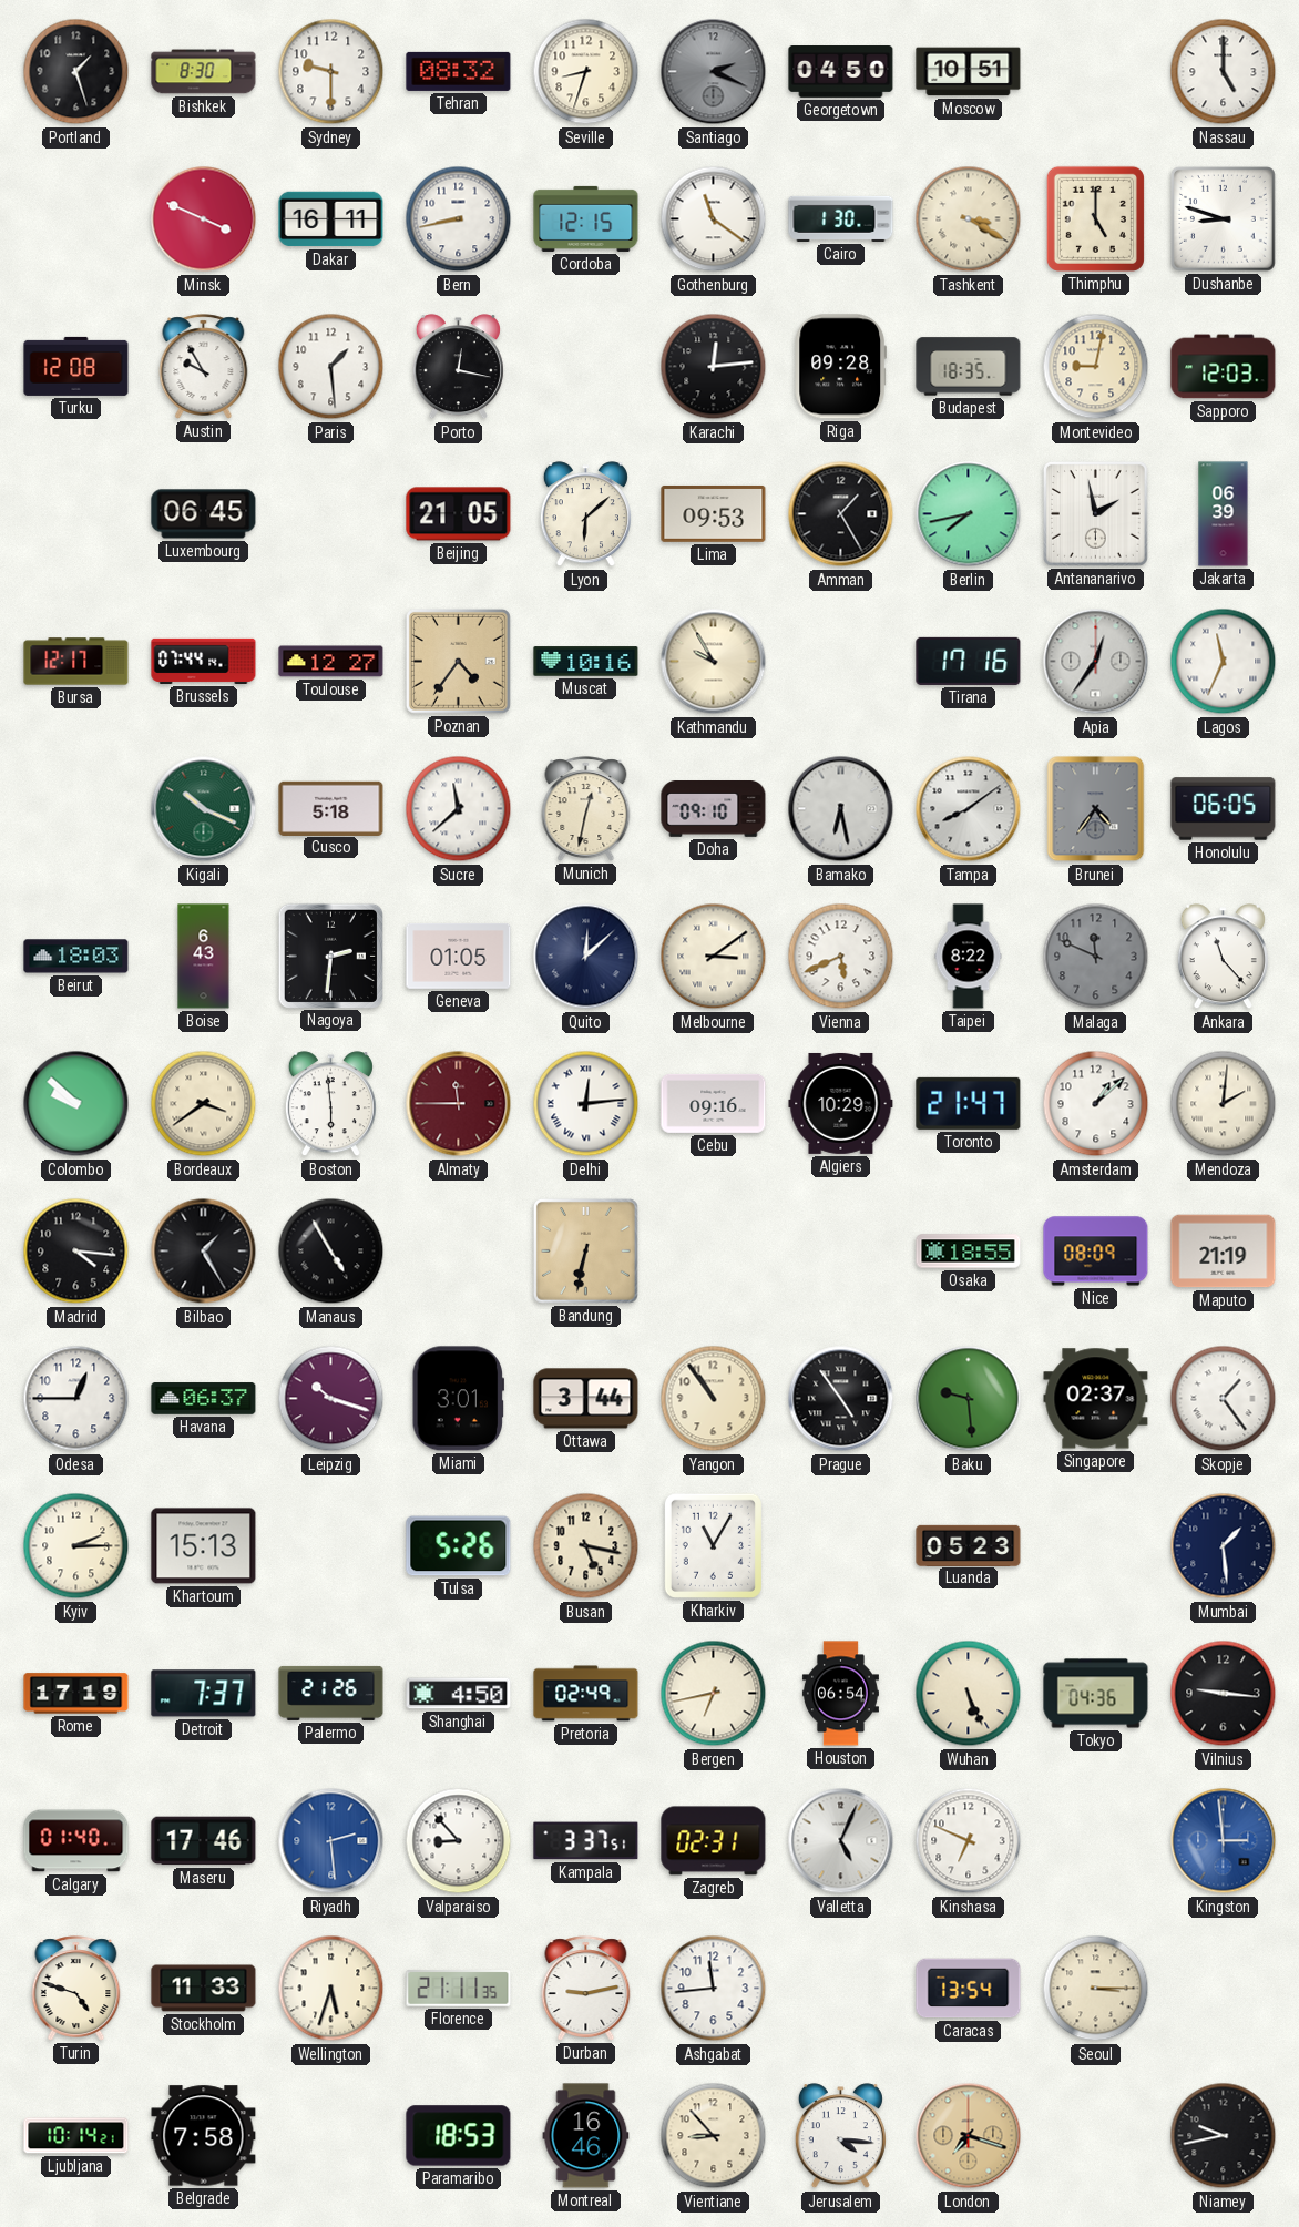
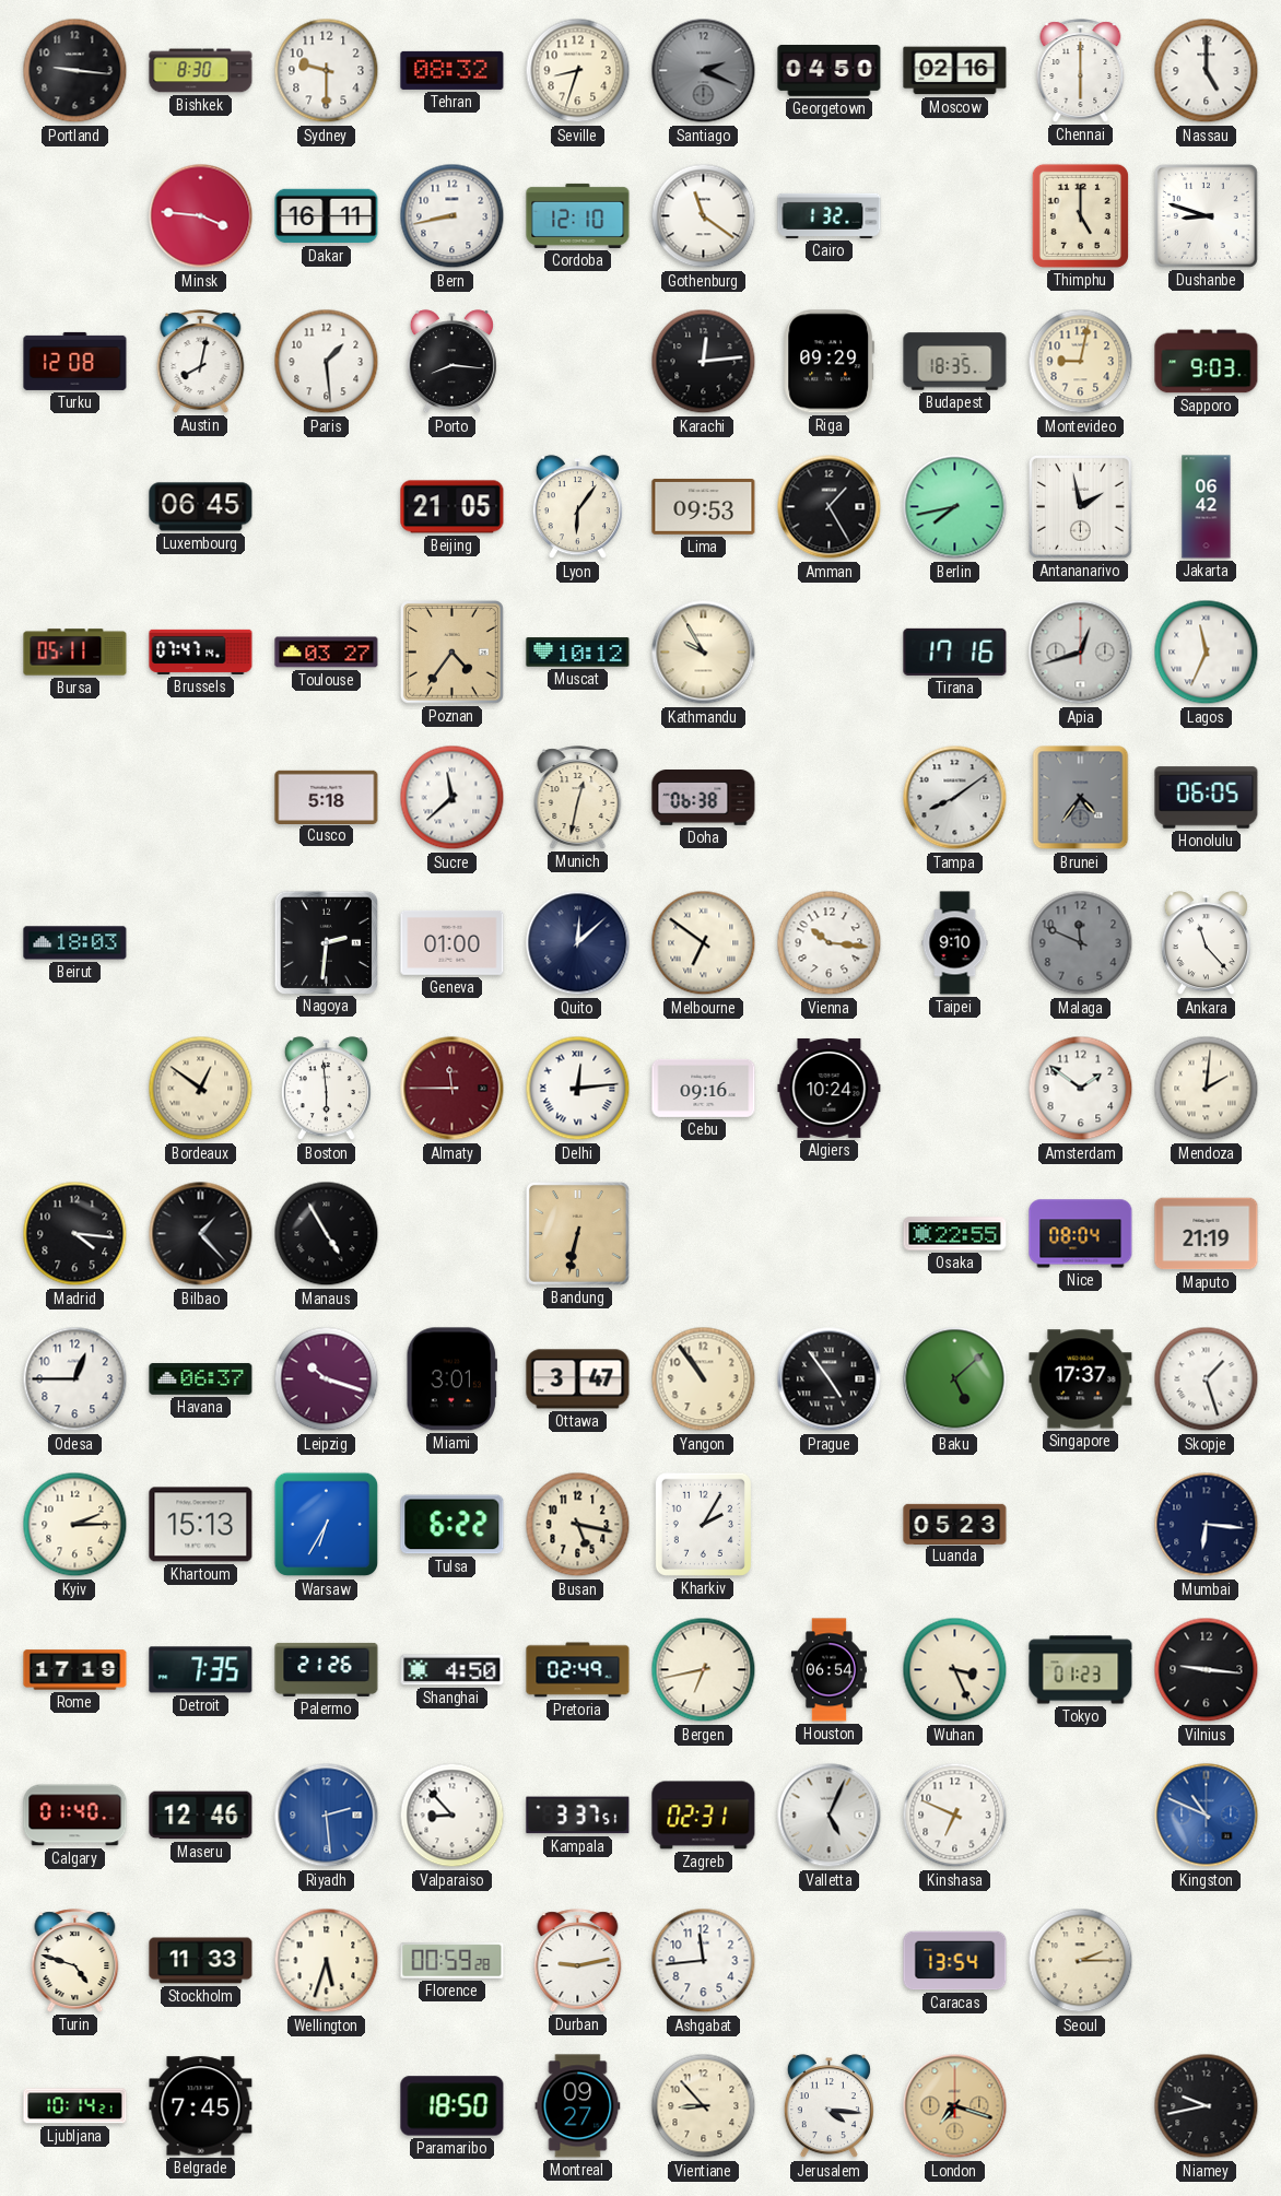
Portland: 1:27 -> 9:16 (75, 71)
Moscow: 10:51 -> 02:16 (955, 71)
Chennai: none -> 6:00 (1081, 71)
Minsk: 3:49 -> 3:46 (201, 216)
Cordoba: 12:15 -> 12:10 (578, 215)
Cairo: 1:30 -> 1:32 (830, 215)
Tashkent: 3:20 -> none (969, 219)
Austin: 9:55 -> 8:02 (201, 362)
Porto: 12:17 -> 8:16 (451, 362)
Riga: 09:28 -> 09:29 (828, 362)
Sapporo: 12:03 -> 9:03 (1207, 362)
Lyon: 6:08 -> 6:06 (577, 507)
Jakarta: 06:39 -> 06:42 (1207, 507)
Bursa: 12:17 -> 05:11 (75, 653)
Brussels: 07:44 -> 07:47 (201, 651)
Toulouse: 12:27 -> 03:27 (327, 653)
Muscat: 10:16 -> 10:12 (578, 653)
Apia: 12:36 -> 12:42 (1081, 653)
Kigali: 10:19 -> none (204, 809)
Doha: 09:10 -> 06:38 (704, 798)
Bamako: 6:28 -> none (841, 809)
Boise: 6:43 -> none (204, 957)
Geneva: 01:05 -> 01:00 (453, 942)
Melbourne: 3:09 -> 6:51 (704, 943)
Vienna: 5:41 -> 10:16 (830, 943)
Taipei: 8:22 -> 9:10 (955, 943)
Colombo: 9:52 -> none (76, 1104)
Bordeaux: 3:39 -> 12:51 (201, 1089)
Algiers: 10:29 -> 10:24 (830, 1088)
Toronto: 21:47 -> none (969, 1103)
Amsterdam: 1:08 -> 1:51 (1081, 1089)
Bilbao: 1:25 -> 1:23 (201, 1234)
Osaka: 18:55 -> 22:55 (955, 1234)
Nice: 08:09 -> 08:04 (1081, 1234)
Ottawa: 3:44 -> 3:47 (578, 1379)
Baku: 9:29 -> 5:08 (955, 1379)
Singapore: 02:37 -> 17:37 (1081, 1379)
Skopje: 1:24 -> 1:27 (1207, 1379)
Warsaw: none -> 6:35 (327, 1525)
Tulsa: 5:26 -> 6:22 (453, 1525)
Kharkiv: 11:05 -> 2:05 (703, 1524)
Mumbai: 1:29 -> 6:16 (1207, 1525)
Detroit: 7:37 -> 7:35 (201, 1670)
Wuhan: 5:26 -> 3:26 (955, 1670)
Tokyo: 04:36 -> 01:23 (1081, 1670)
Maseru: 17:46 -> 12:46 (201, 1816)
Kingston: 2:59 -> 10:49 (1207, 1816)
Florence: 21:11 -> 00:59 (453, 1961)
Seoul: 3:15 -> 2:15 (1081, 1961)
Belgrade: 7:58 -> 7:45 (201, 2106)
Paramaribo: 18:53 -> 18:50 (453, 2106)
Montreal: 16:46 -> 09:27 (578, 2106)
